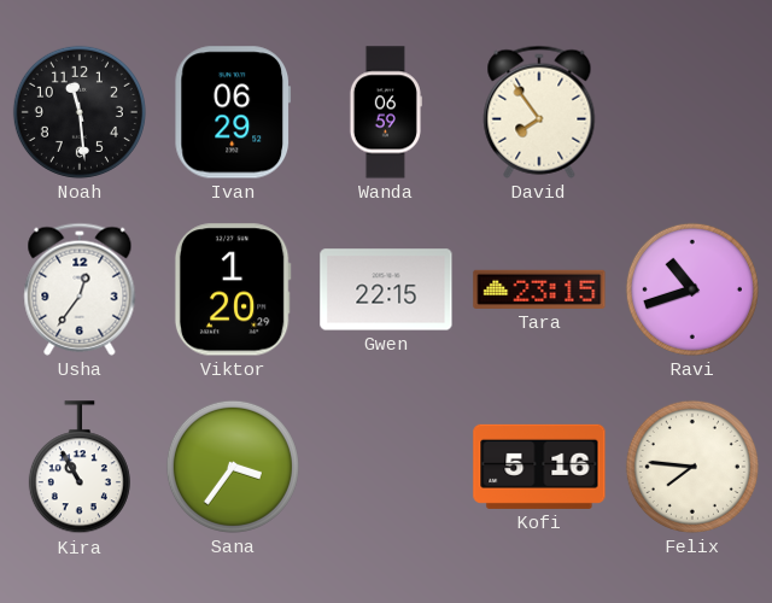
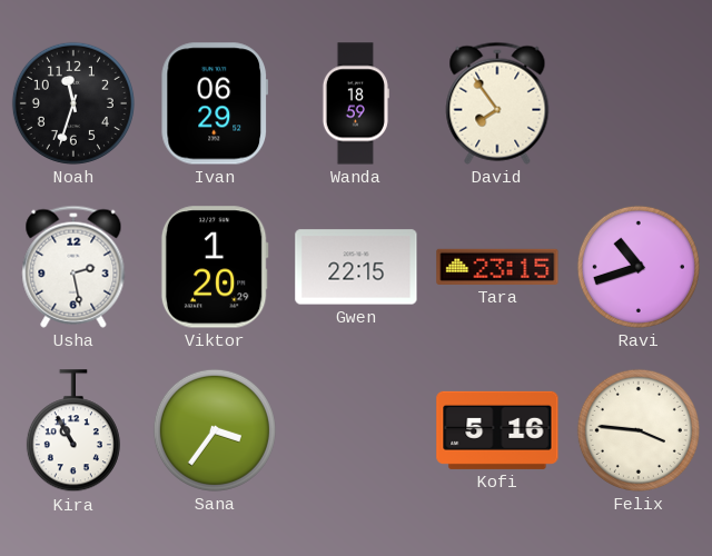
Noah: 11:29 -> 11:33 (73, 103)
Wanda: 06:59 -> 18:59 (355, 103)
Usha: 12:36 -> 2:28 (73, 267)
Felix: 7:46 -> 3:46 (639, 430)
